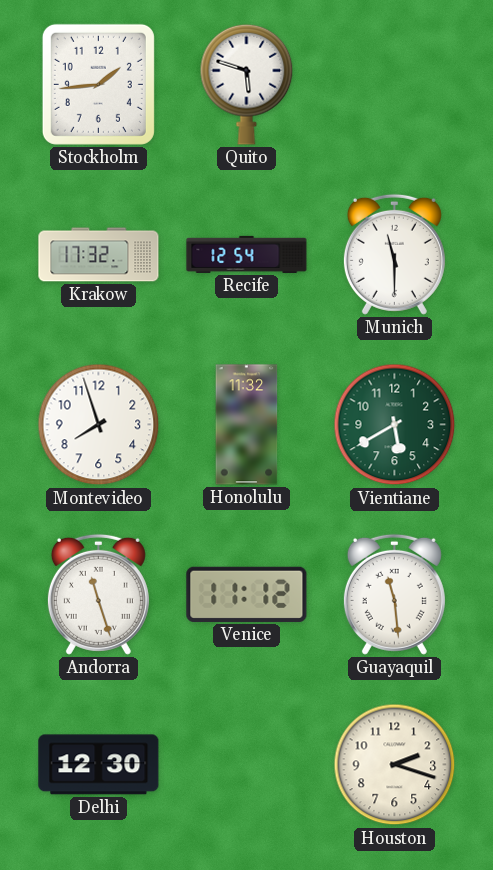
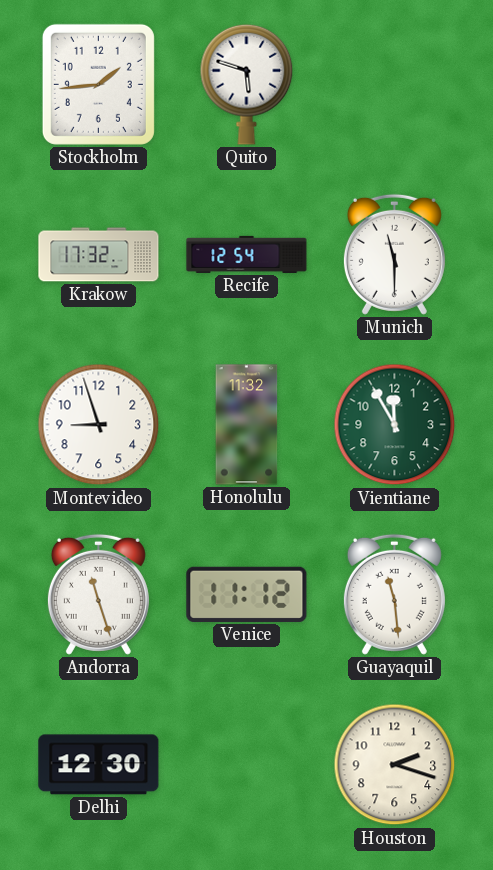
Montevideo: 7:57 -> 8:57 (99, 425)
Vientiane: 5:40 -> 11:55 (395, 425)
